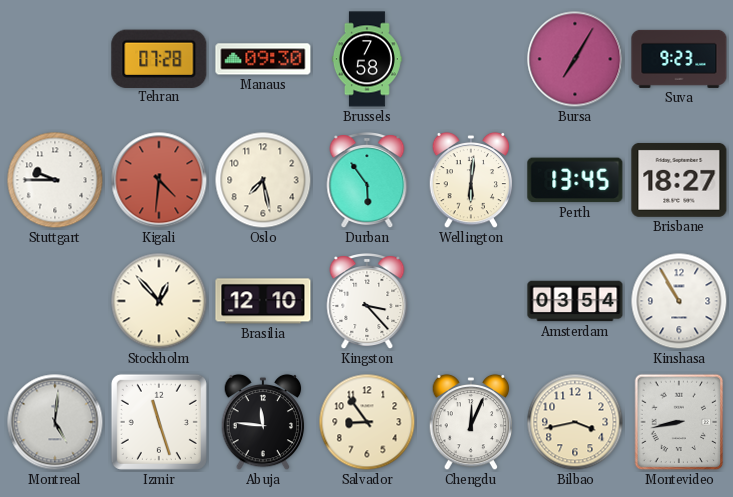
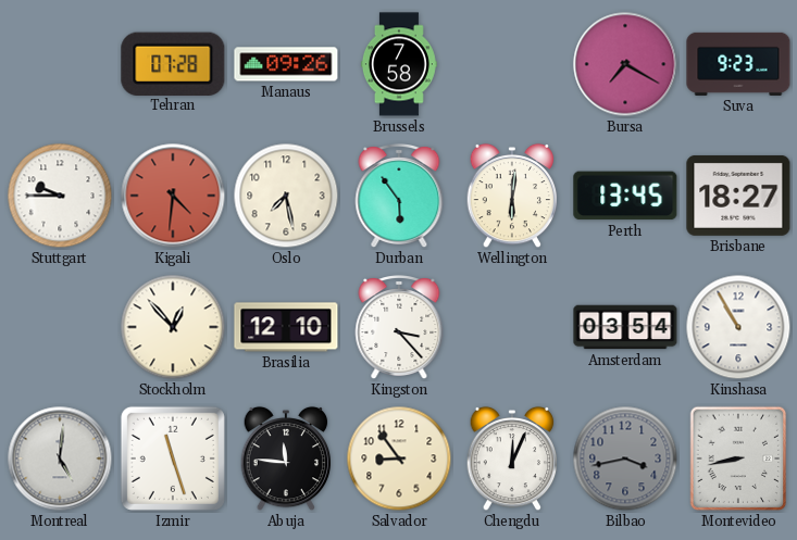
Manaus: 09:30 -> 09:26 (286, 64)
Bursa: 7:05 -> 7:20 (625, 64)
Bilbao dial: cream -> grey (625, 459)
